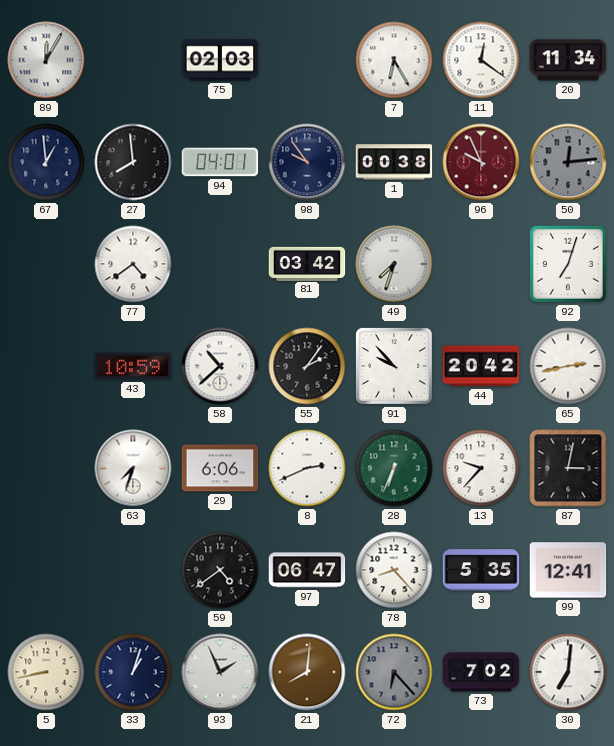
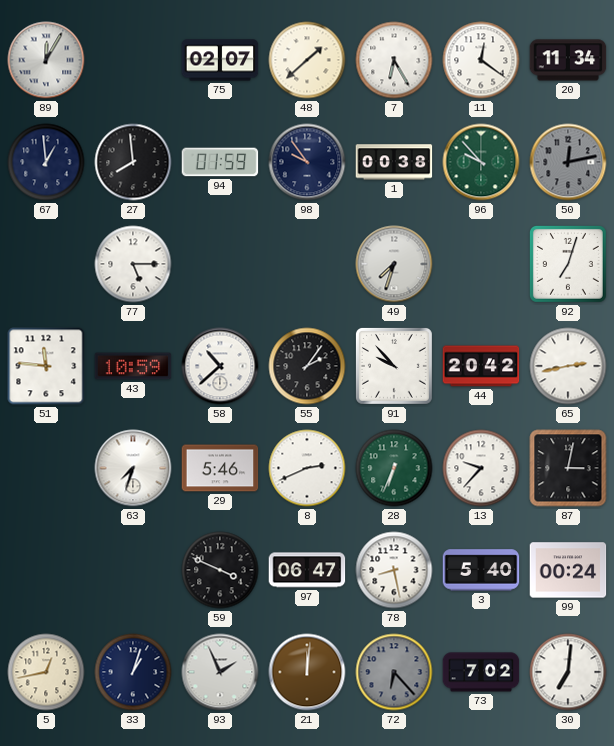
75: 02:03 -> 02:07 (220, 60)
48: none -> 1:38 (307, 60)
94: 04:01 -> 01:59 (220, 162)
96: 9:56 -> 9:53 (481, 162)
96 dial: burgundy -> green (481, 162)
50: 12:14 -> 12:13 (568, 162)
77: 4:39 -> 5:15 (133, 264)
81: 03:42 -> none (307, 263)
51: none -> 11:46 (46, 366)
29: 6:06 -> 5:46 (220, 468)
59: 4:39 -> 3:49 (220, 570)
78: 8:23 -> 8:28 (394, 570)
3: 5:35 -> 5:40 (481, 570)
99: 12:41 -> 00:24 (568, 570)
5: 8:43 -> 12:43 (46, 672)
21: 8:01 -> 12:01 (307, 672)
